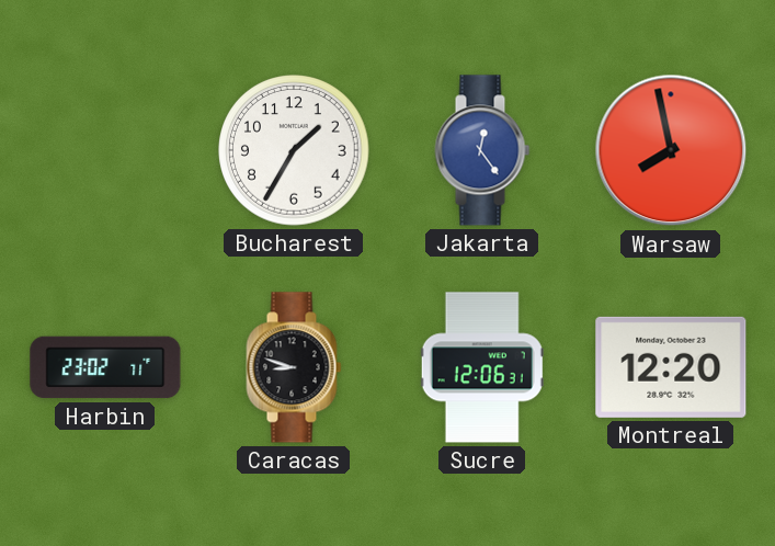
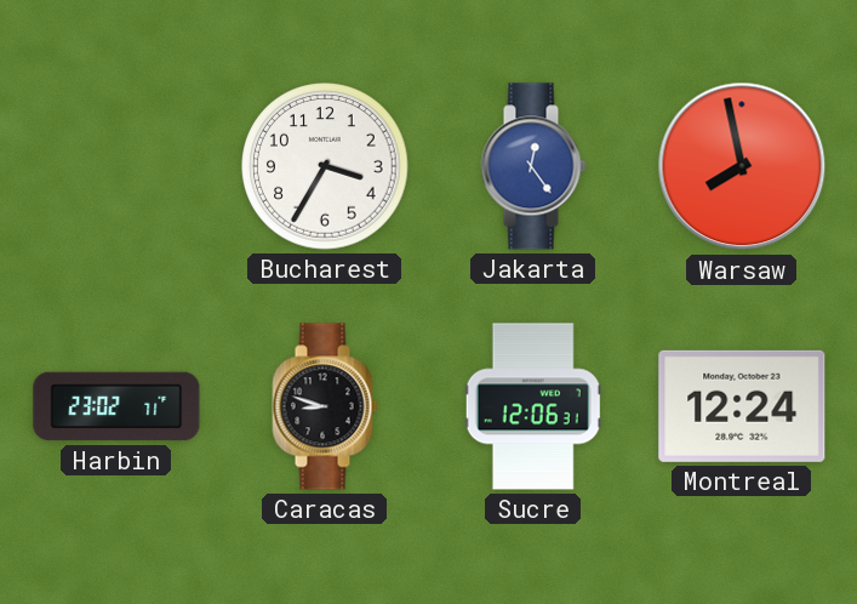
Bucharest: 1:35 -> 3:35 (325, 166)
Montreal: 12:20 -> 12:24 (742, 406)
